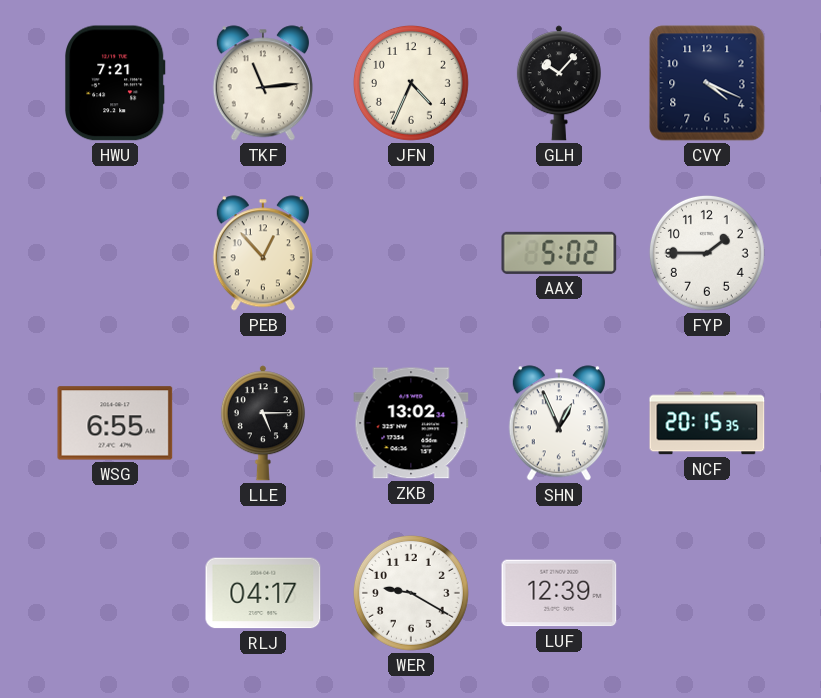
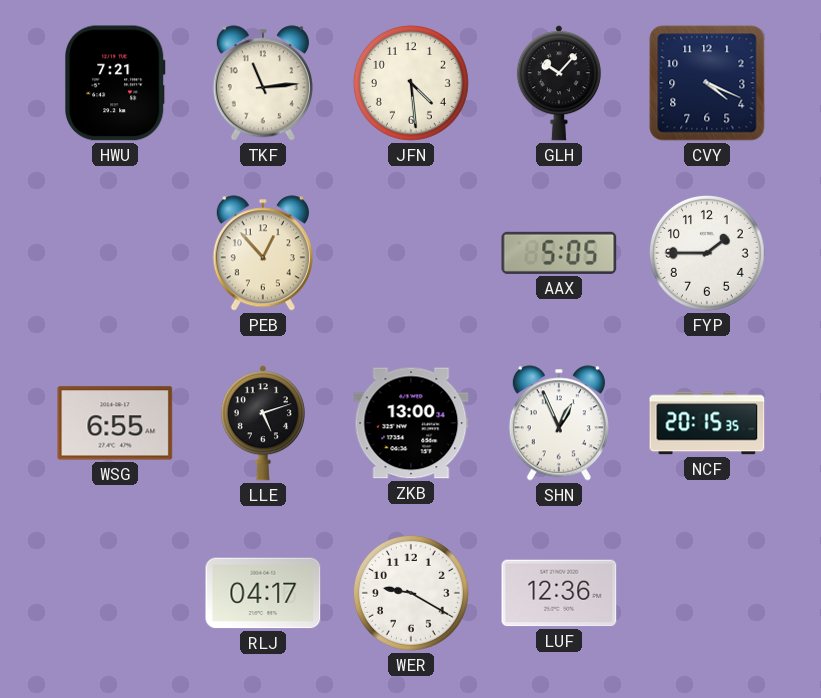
JFN: 4:34 -> 4:29 (411, 83)
AAX: 5:02 -> 5:05 (559, 253)
LLE: 5:15 -> 5:12 (263, 423)
ZKB: 13:02 -> 13:00 (411, 423)
LUF: 12:39 -> 12:36 (559, 593)
